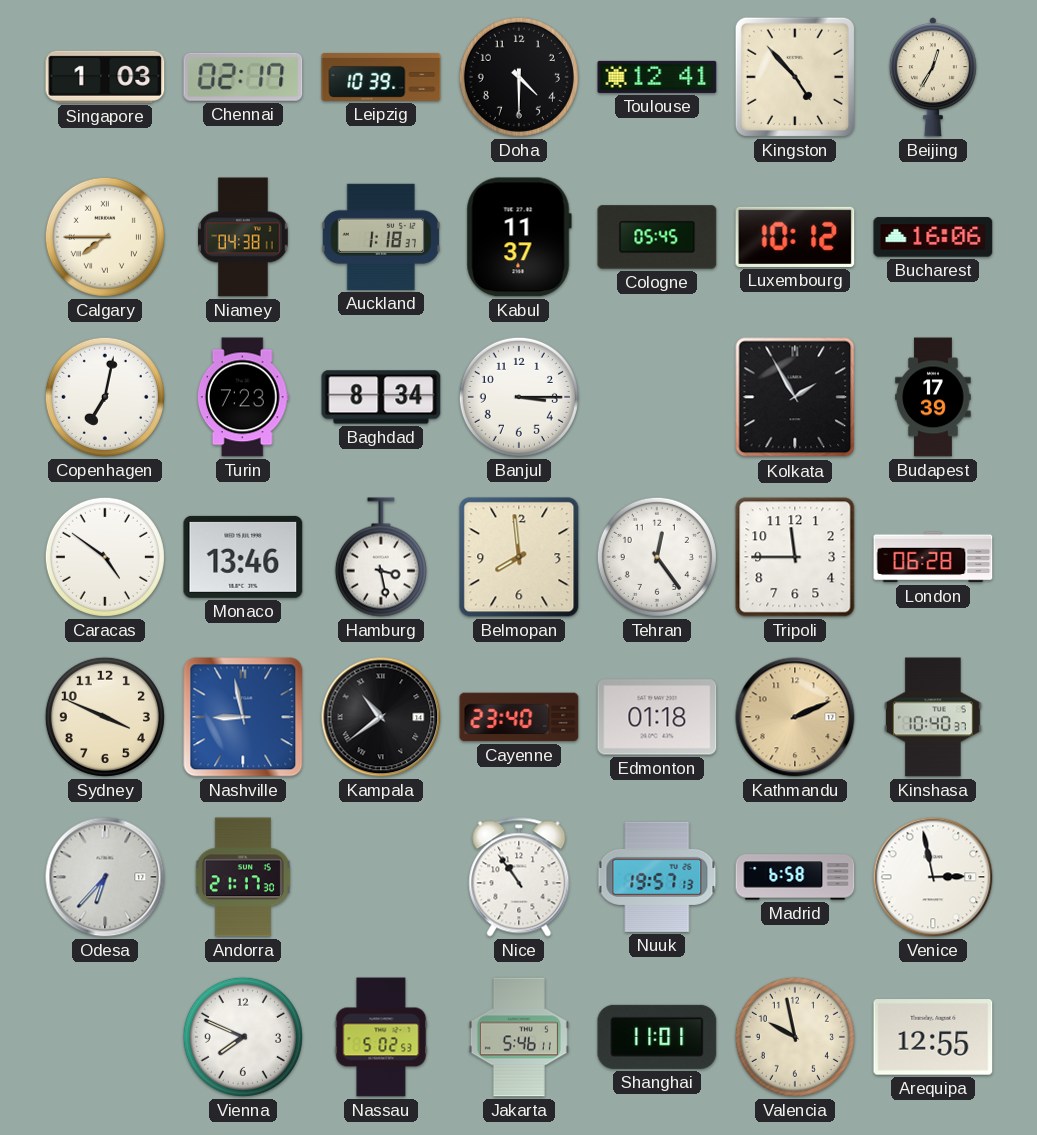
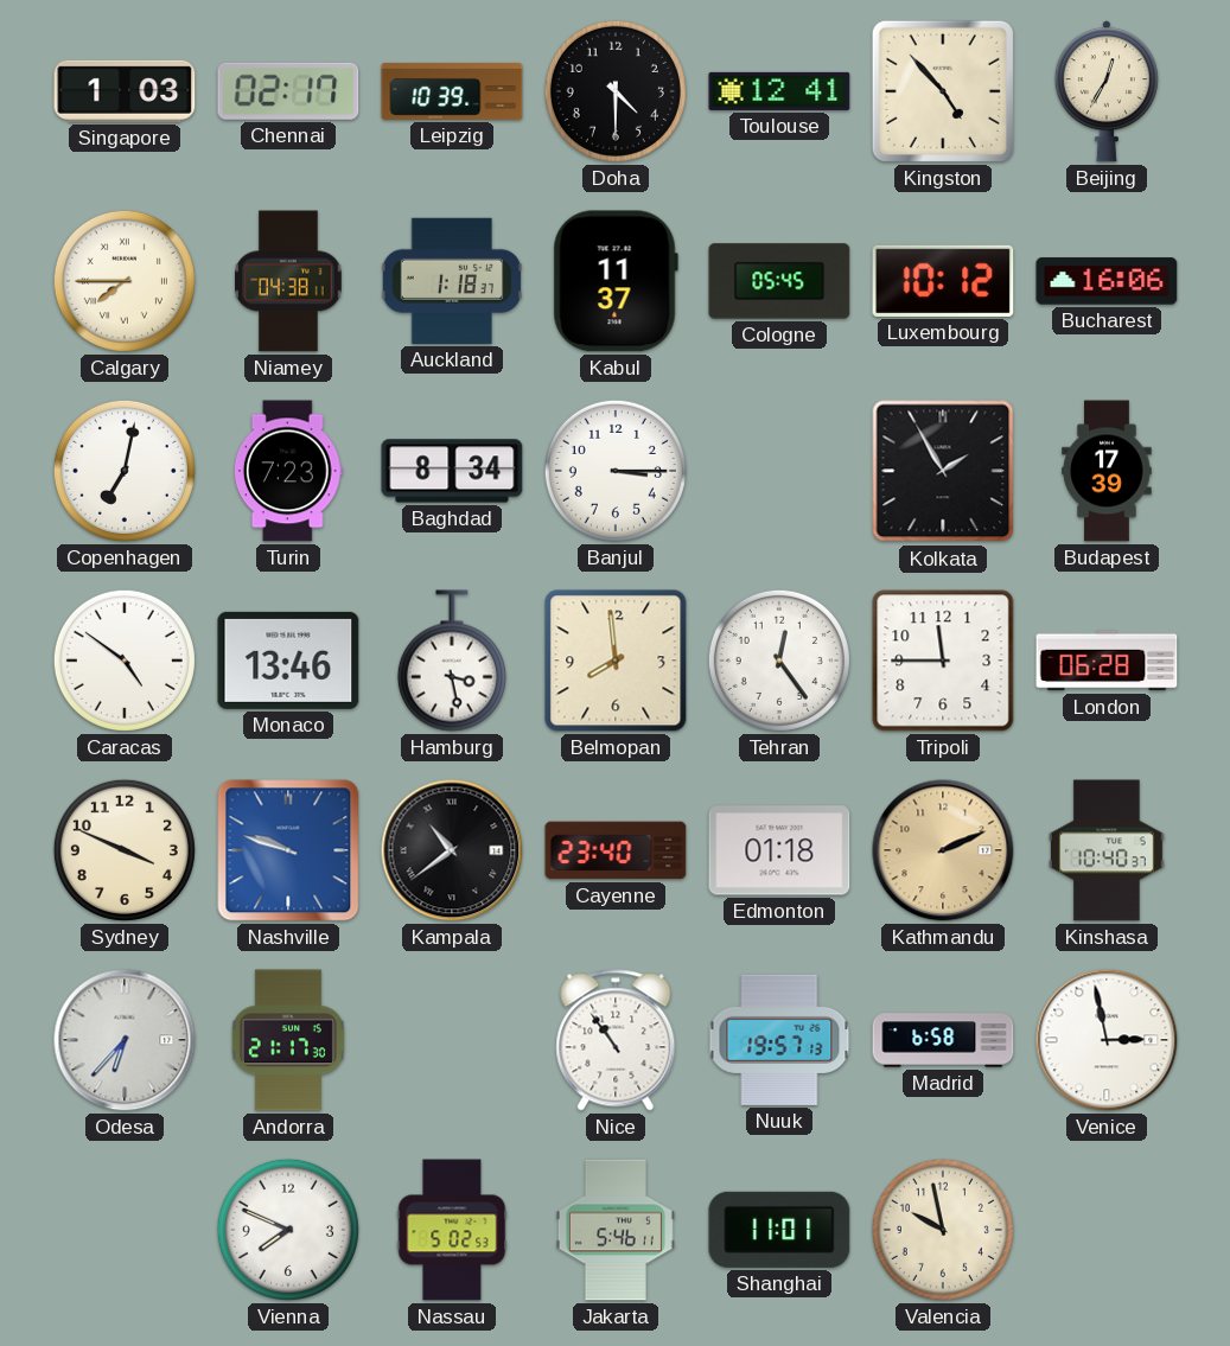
Nashville: 8:58 -> 9:48 (288, 850)
Arequipa: 12:55 -> none (933, 1037)
